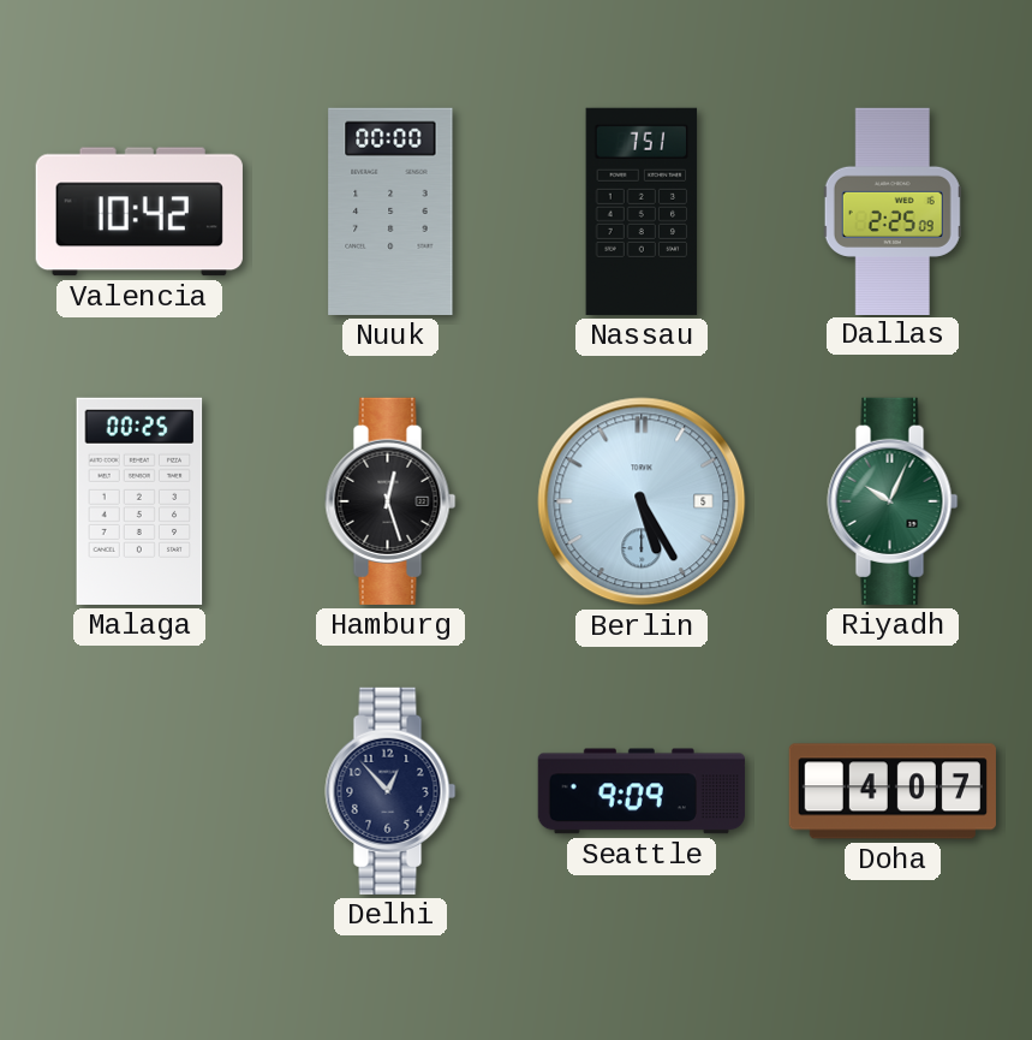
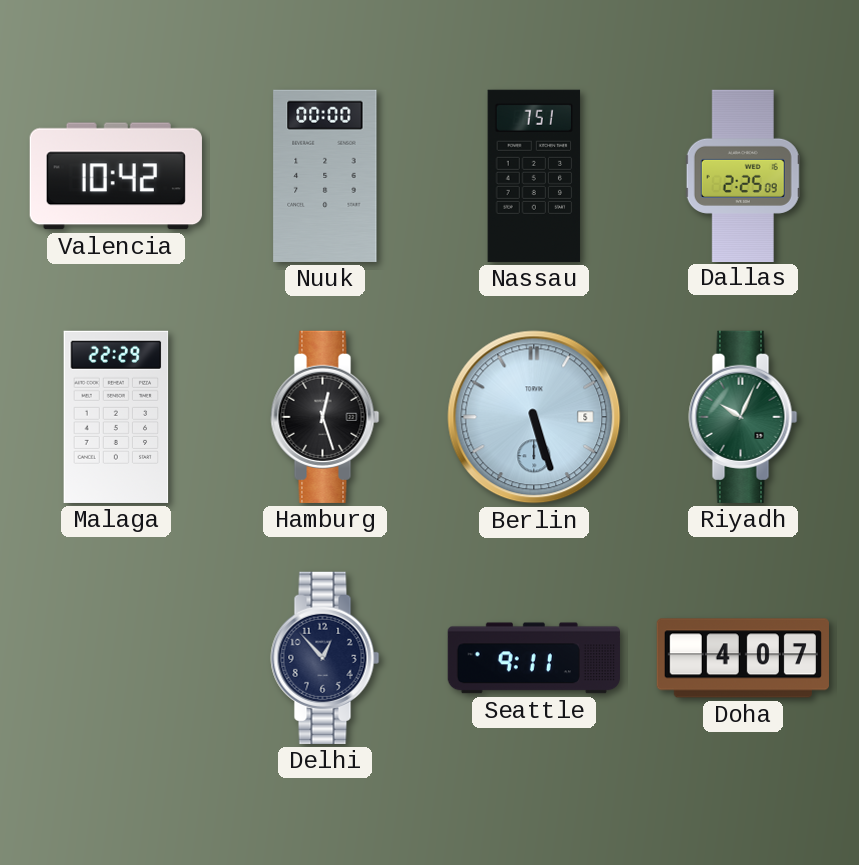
Malaga: 00:25 -> 22:29 (116, 417)
Berlin: 5:25 -> 5:27 (534, 417)
Seattle: 9:09 -> 9:11 (534, 658)
